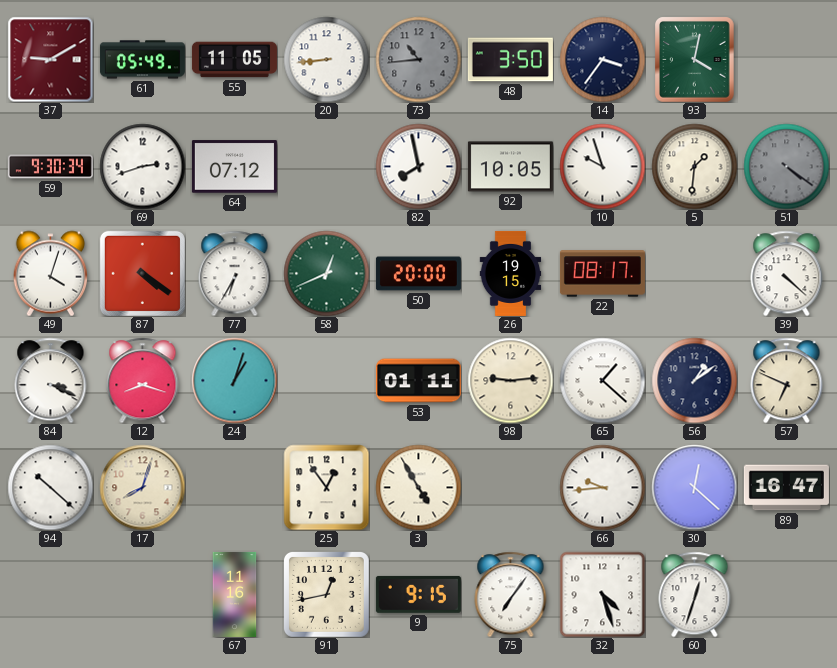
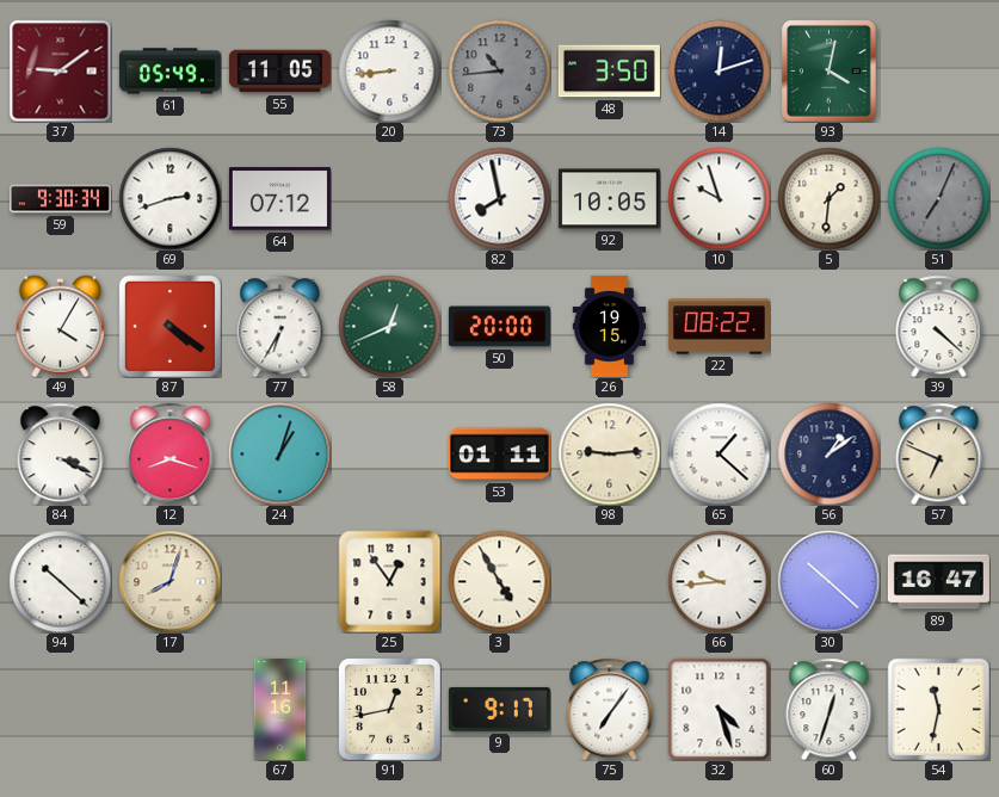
37: 9:10 -> 9:09 (60, 70)
14: 3:36 -> 12:12 (719, 70)
51: 4:21 -> 7:04 (938, 198)
49: 4:03 -> 4:05 (60, 326)
22: 08:17 -> 08:22 (719, 327)
30: 12:22 -> 10:22 (828, 581)
9: 9:15 -> 9:17 (499, 709)
54: none -> 11:32 (938, 709)
